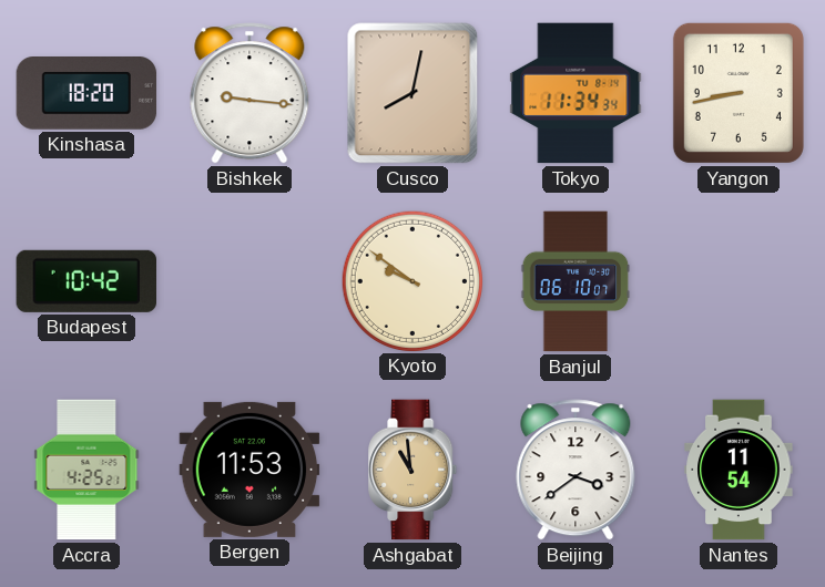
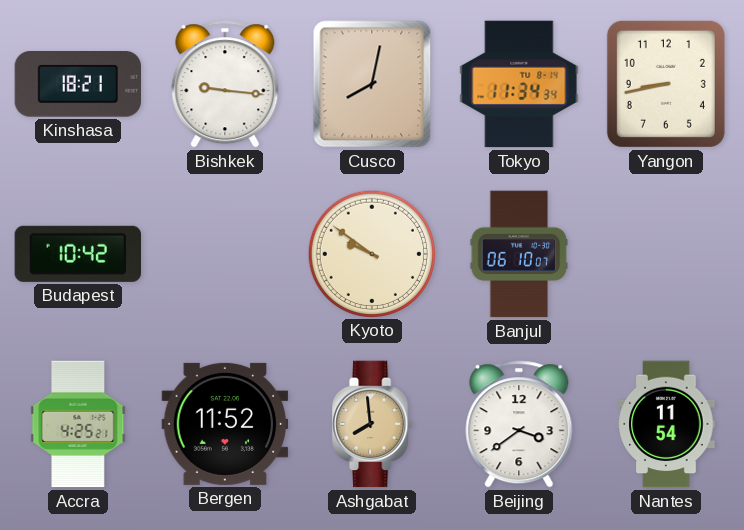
Kinshasa: 18:20 -> 18:21 (78, 85)
Bergen: 11:53 -> 11:52 (225, 424)
Ashgabat: 10:59 -> 7:59 (373, 424)
